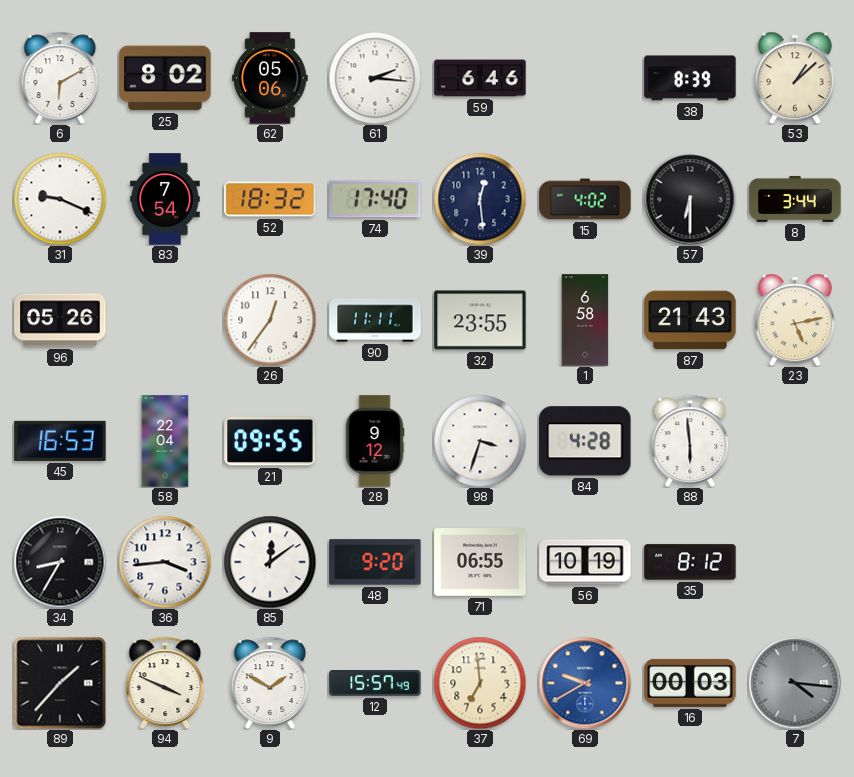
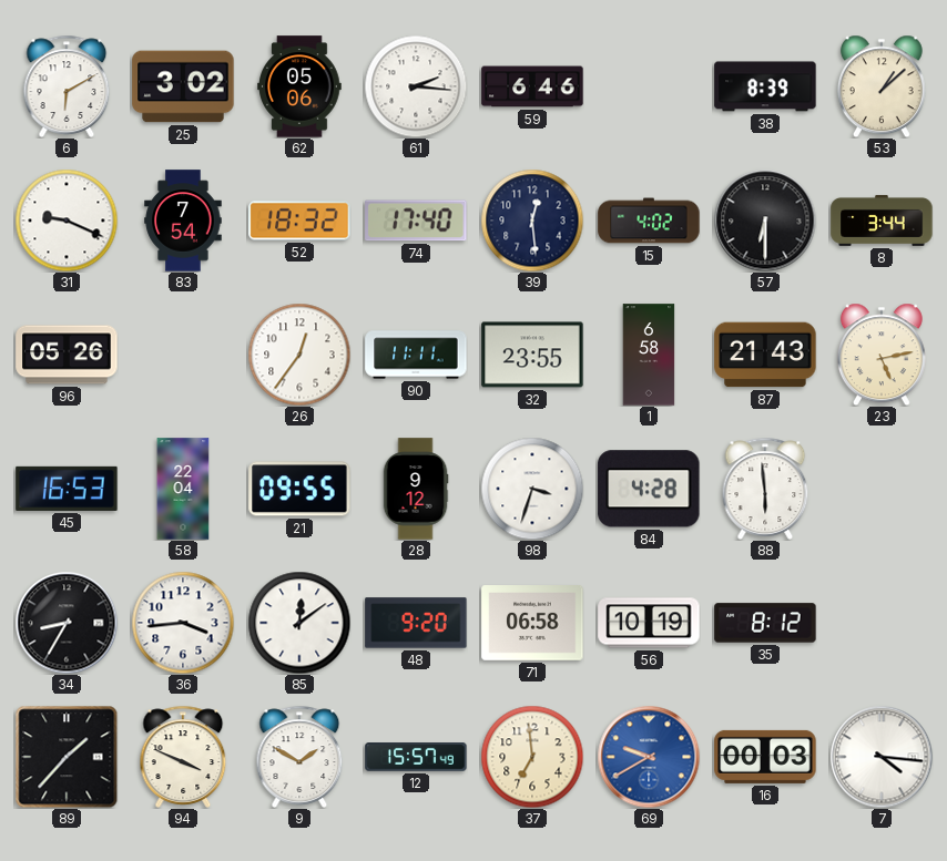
25: 8:02 -> 3:02 (183, 86)
71: 06:55 -> 06:58 (532, 624)
7 dial: grey -> white (882, 757)
